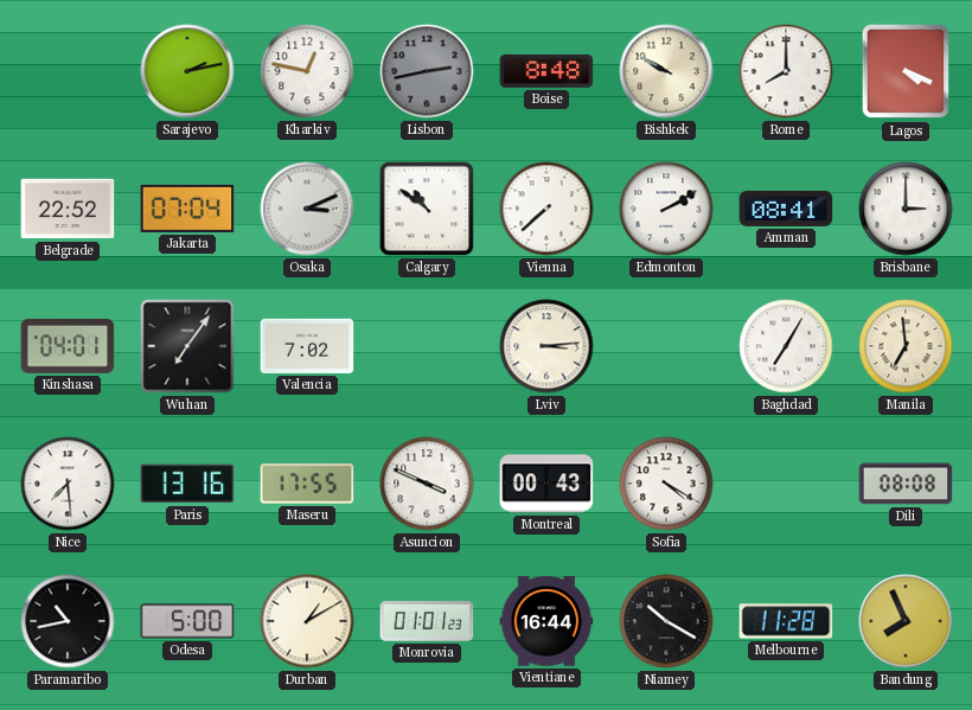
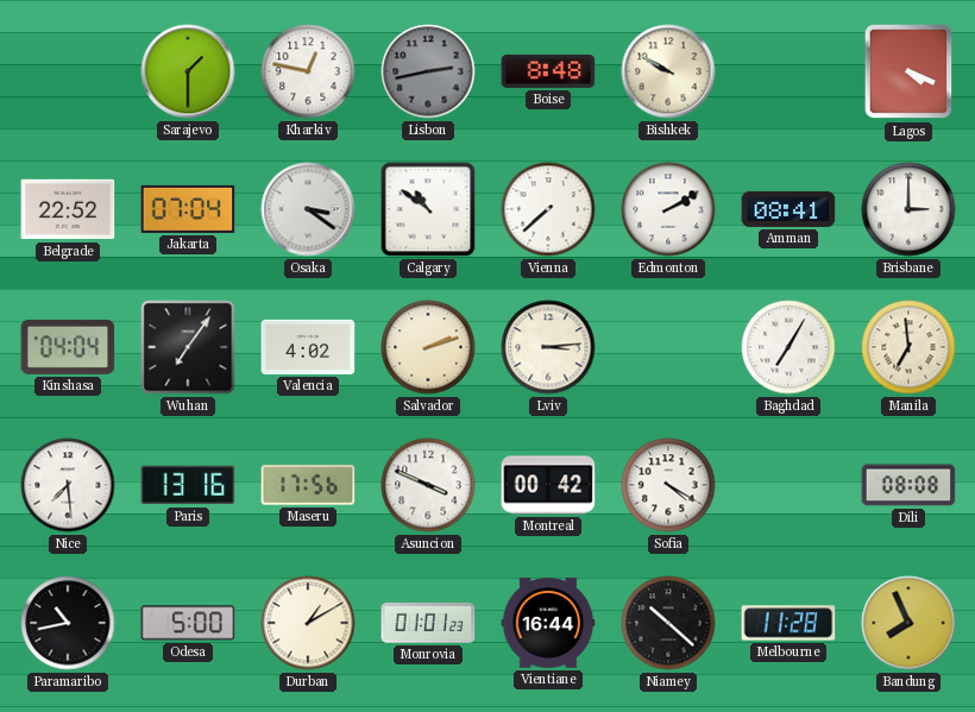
Sarajevo: 2:13 -> 1:30 (188, 71)
Rome: 8:00 -> none (786, 71)
Osaka: 3:11 -> 3:21 (308, 209)
Kinshasa: 04:01 -> 04:04 (68, 347)
Valencia: 7:02 -> 4:02 (308, 347)
Salvador: none -> 2:12 (428, 347)
Maseru: 17:55 -> 17:56 (308, 485)
Montreal: 00:43 -> 00:42 (548, 485)
Niamey: 10:20 -> 10:22 (668, 623)
